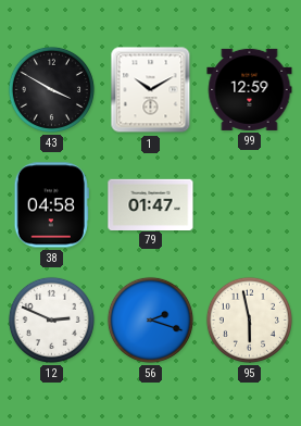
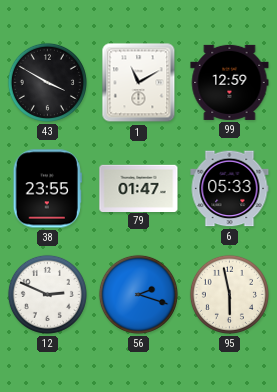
1: 10:10 -> 11:10 (139, 83)
38: 04:58 -> 23:55 (47, 189)
6: none -> 05:33 (230, 189)
